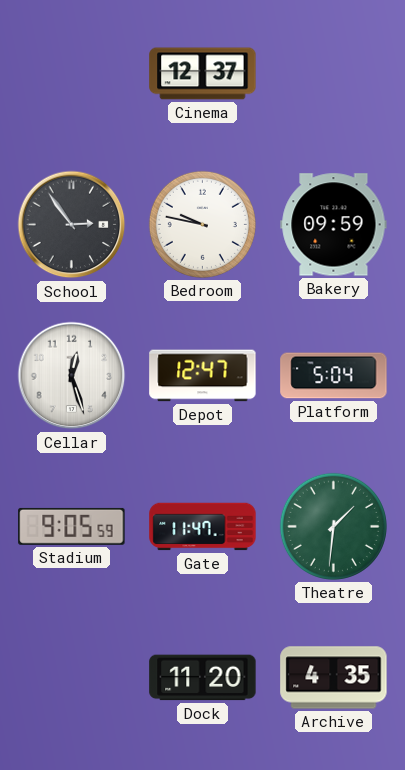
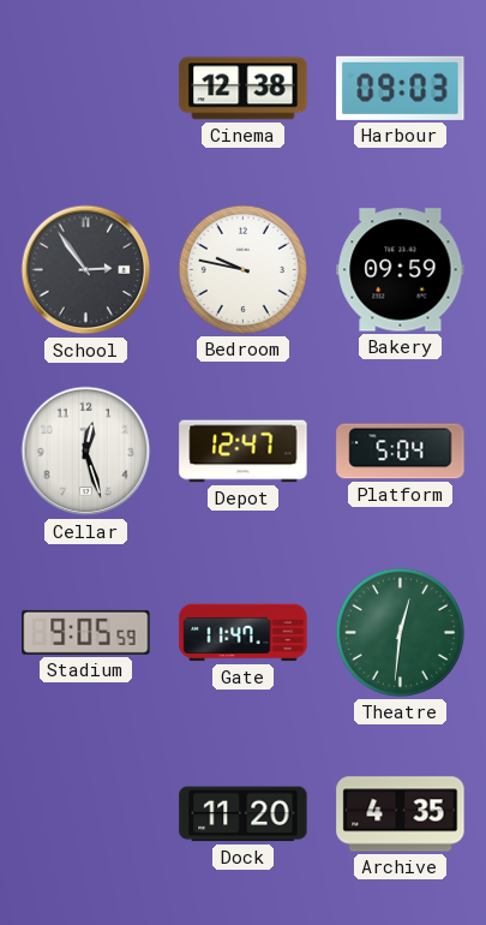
Cinema: 12:37 -> 12:38 (244, 89)
Harbour: none -> 09:03 (401, 88)
Theatre: 1:31 -> 12:31 (400, 632)
